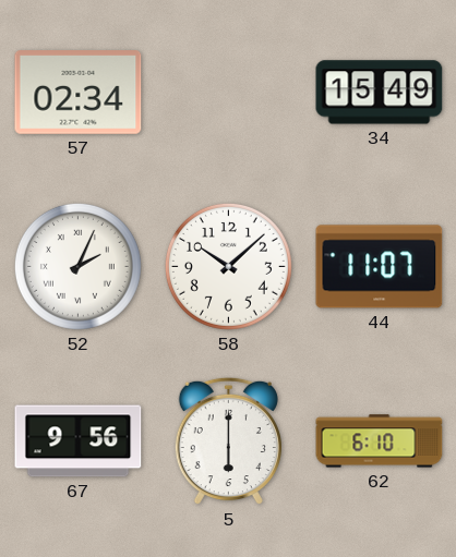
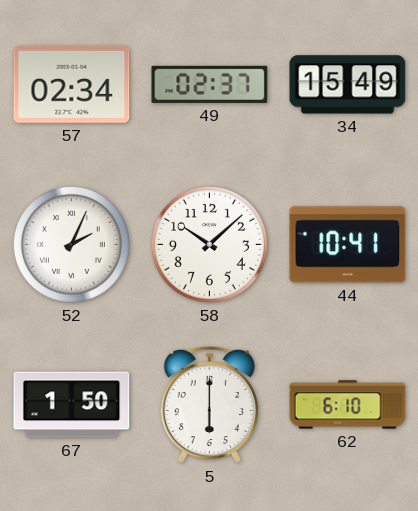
49: none -> 02:37 (210, 84)
44: 11:07 -> 10:41 (348, 245)
67: 9:56 -> 1:50 (72, 405)
